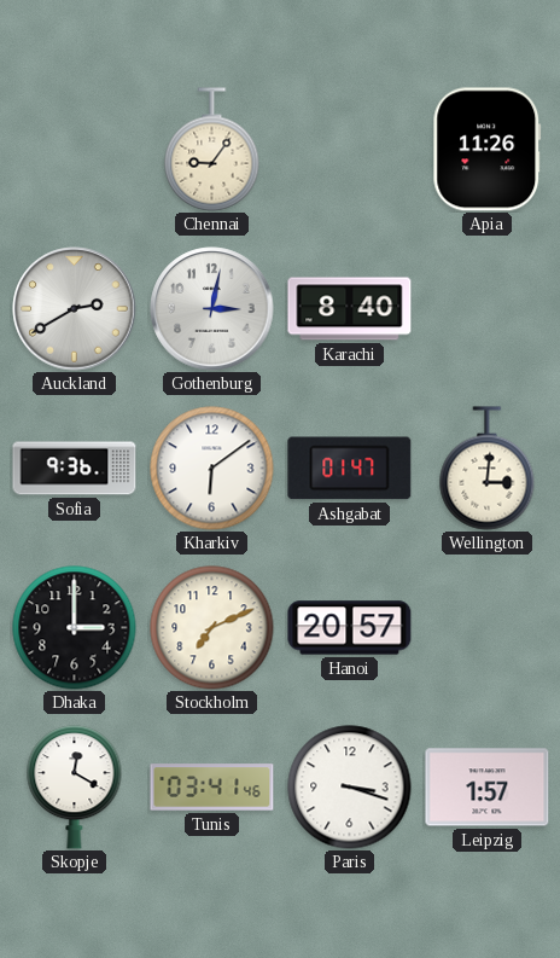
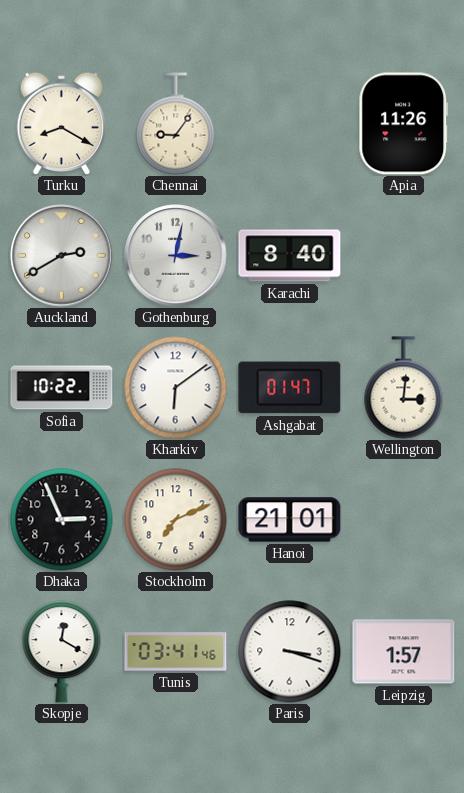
Turku: none -> 8:20 (62, 123)
Sofia: 9:36 -> 10:22 (62, 388)
Dhaka: 3:00 -> 2:56 (62, 520)
Hanoi: 20:57 -> 21:01 (290, 520)
